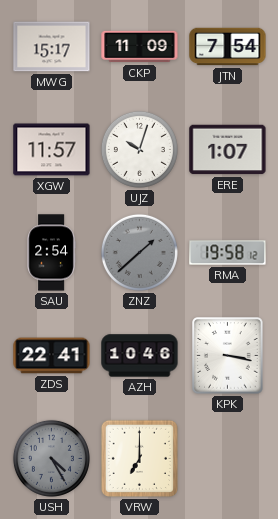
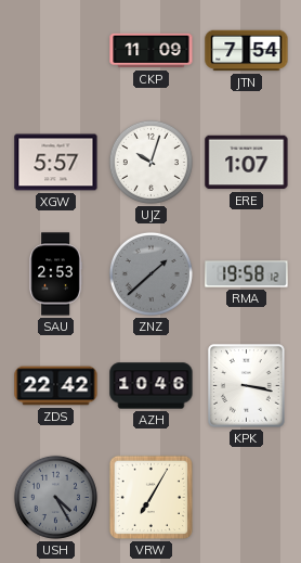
MWG: 15:17 -> none (52, 47)
XGW: 11:57 -> 5:57 (56, 163)
SAU: 2:54 -> 2:53 (55, 274)
ZDS: 22:41 -> 22:42 (56, 386)
VRW: 7:00 -> 7:05 (150, 497)
